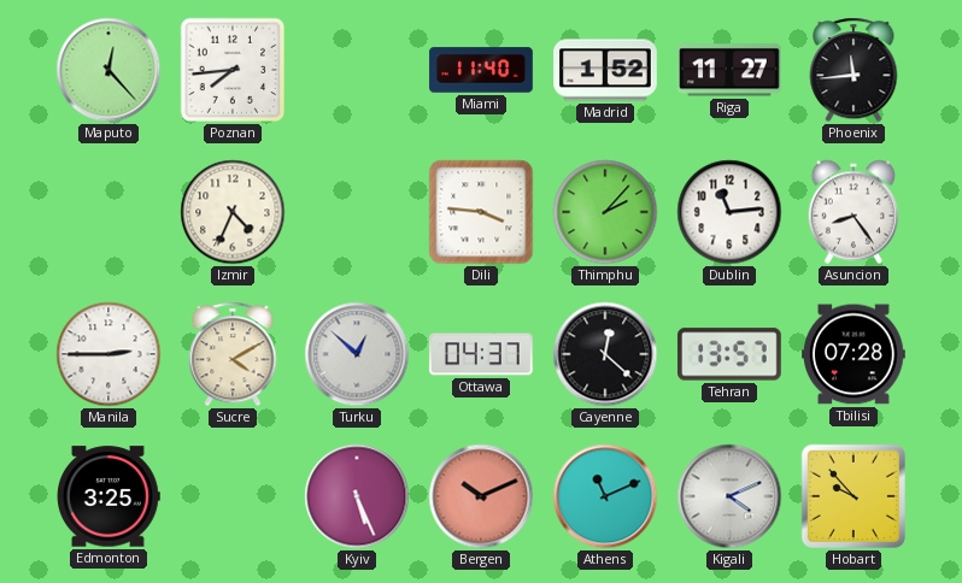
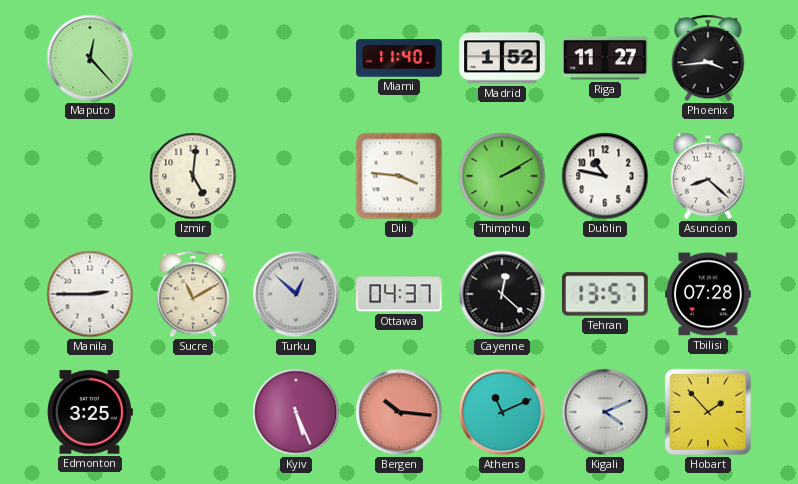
Poznan: 7:44 -> none (233, 70)
Phoenix: 11:44 -> 3:44 (708, 58)
Izmir: 4:34 -> 5:01 (193, 176)
Thimphu: 2:07 -> 2:10 (502, 176)
Dublin: 11:14 -> 10:47 (605, 176)
Asuncion: 8:24 -> 8:22 (707, 176)
Sucre: 4:10 -> 11:10 (193, 294)
Bergen: 10:11 -> 10:16 (399, 412)
Hobart: 9:53 -> 1:53 (708, 412)
